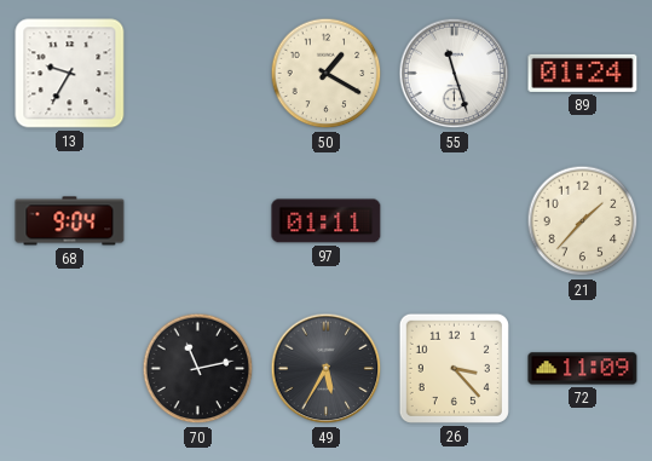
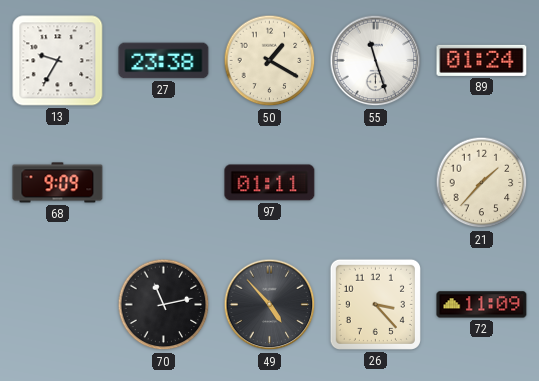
27: none -> 23:38 (164, 61)
68: 9:04 -> 9:09 (58, 183)
49: 5:35 -> 4:53 (270, 305)
